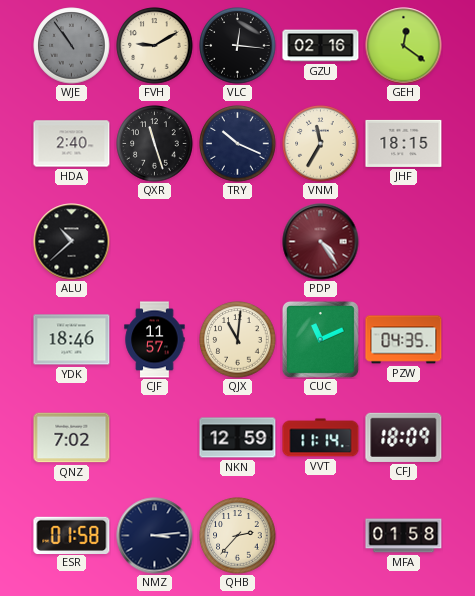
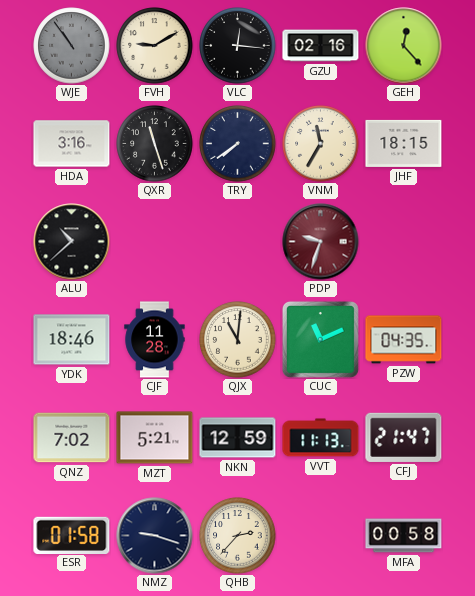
GEH: 12:21 -> 12:23 (404, 46)
HDA: 2:40 -> 3:16 (72, 144)
TRY: 10:19 -> 7:39 (238, 144)
PDP: 4:24 -> 9:33 (321, 242)
CJF: 11:57 -> 11:28 (155, 340)
MZT: none -> 5:21 (155, 438)
VVT: 11:14 -> 11:13 (321, 438)
CFJ: 18:09 -> 21:47 (404, 437)
NMZ: 3:14 -> 9:18 (155, 536)
MFA: 01:58 -> 00:58 (404, 536)
